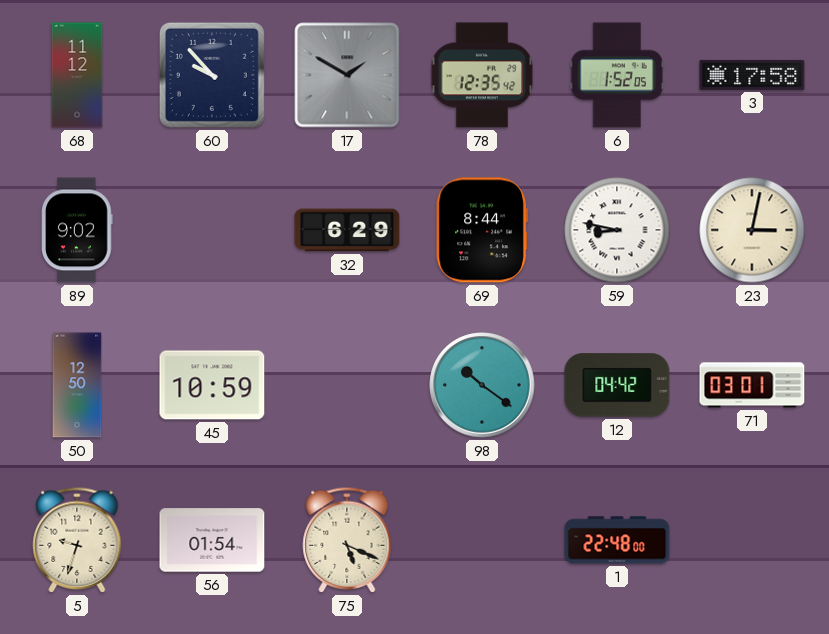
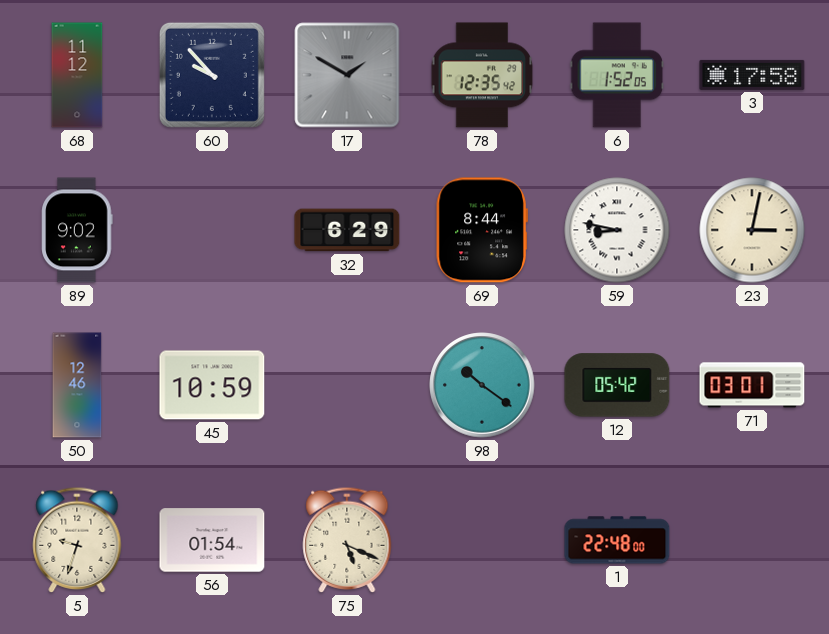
50: 12:50 -> 12:46 (77, 385)
12: 04:42 -> 05:42 (617, 385)
